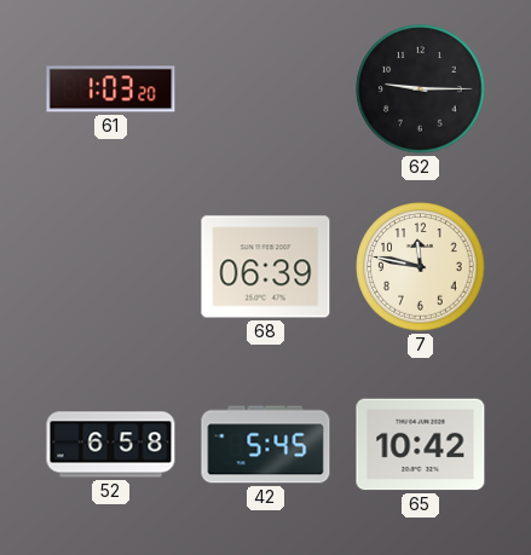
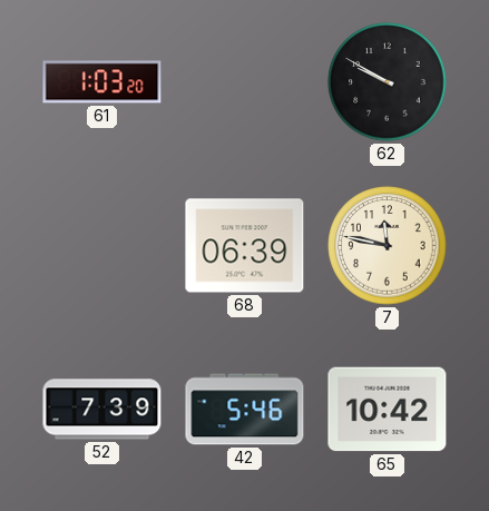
62: 9:15 -> 9:50 (388, 82)
52: 6:58 -> 7:39 (102, 410)
42: 5:45 -> 5:46 (245, 410)
